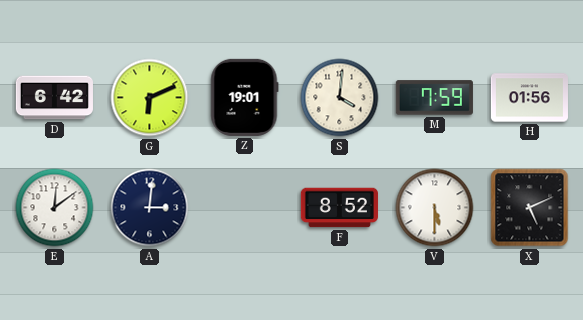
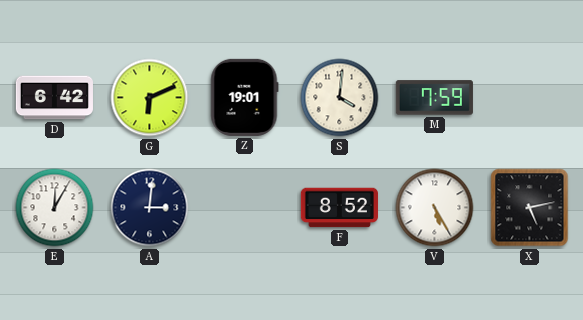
H: 01:56 -> none (529, 98)
E: 12:09 -> 12:05 (55, 208)
V: 5:30 -> 5:25 (435, 208)
X: 5:11 -> 5:13 (530, 208)
